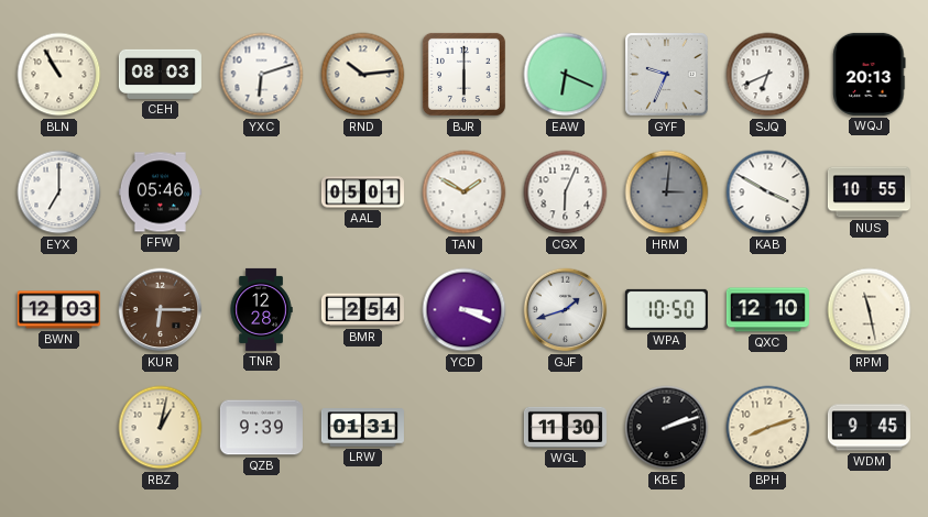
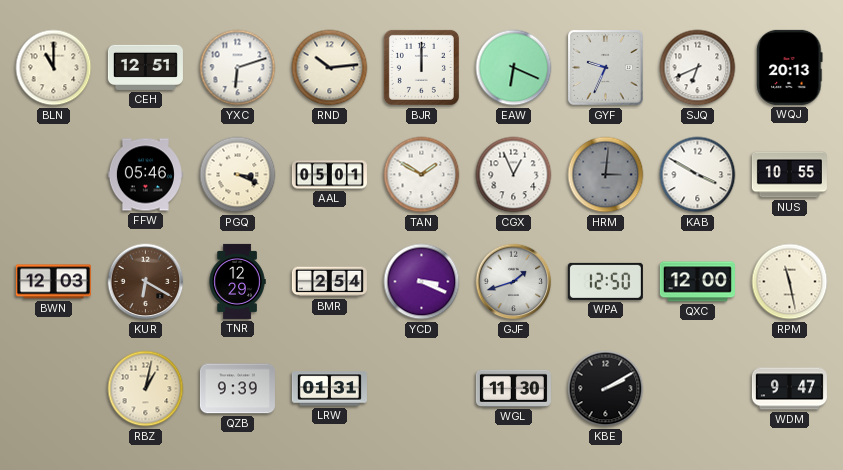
BLN: 10:55 -> 11:00 (54, 68)
CEH: 08:03 -> 12:51 (145, 67)
BJR: 6:00 -> 12:00 (421, 67)
EYX: 7:00 -> none (59, 193)
PGQ: none -> 3:19 (238, 175)
CGX: 6:04 -> 12:56 (514, 175)
KUR: 6:15 -> 6:20 (146, 282)
TNR: 12:28 -> 12:29 (237, 281)
WPA: 10:50 -> 12:50 (605, 281)
QXC: 12:10 -> 12:00 (697, 282)
KBE: 2:12 -> 2:10 (606, 389)
BPH: 8:12 -> none (768, 428)
WDM: 9:45 -> 9:47 (789, 389)
